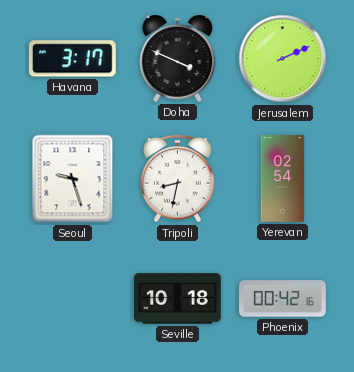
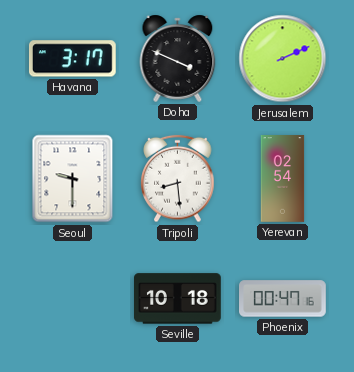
Seoul: 9:27 -> 9:30 (73, 179)
Tripoli: 8:32 -> 8:29 (178, 179)
Phoenix: 00:42 -> 00:47 (283, 299)
